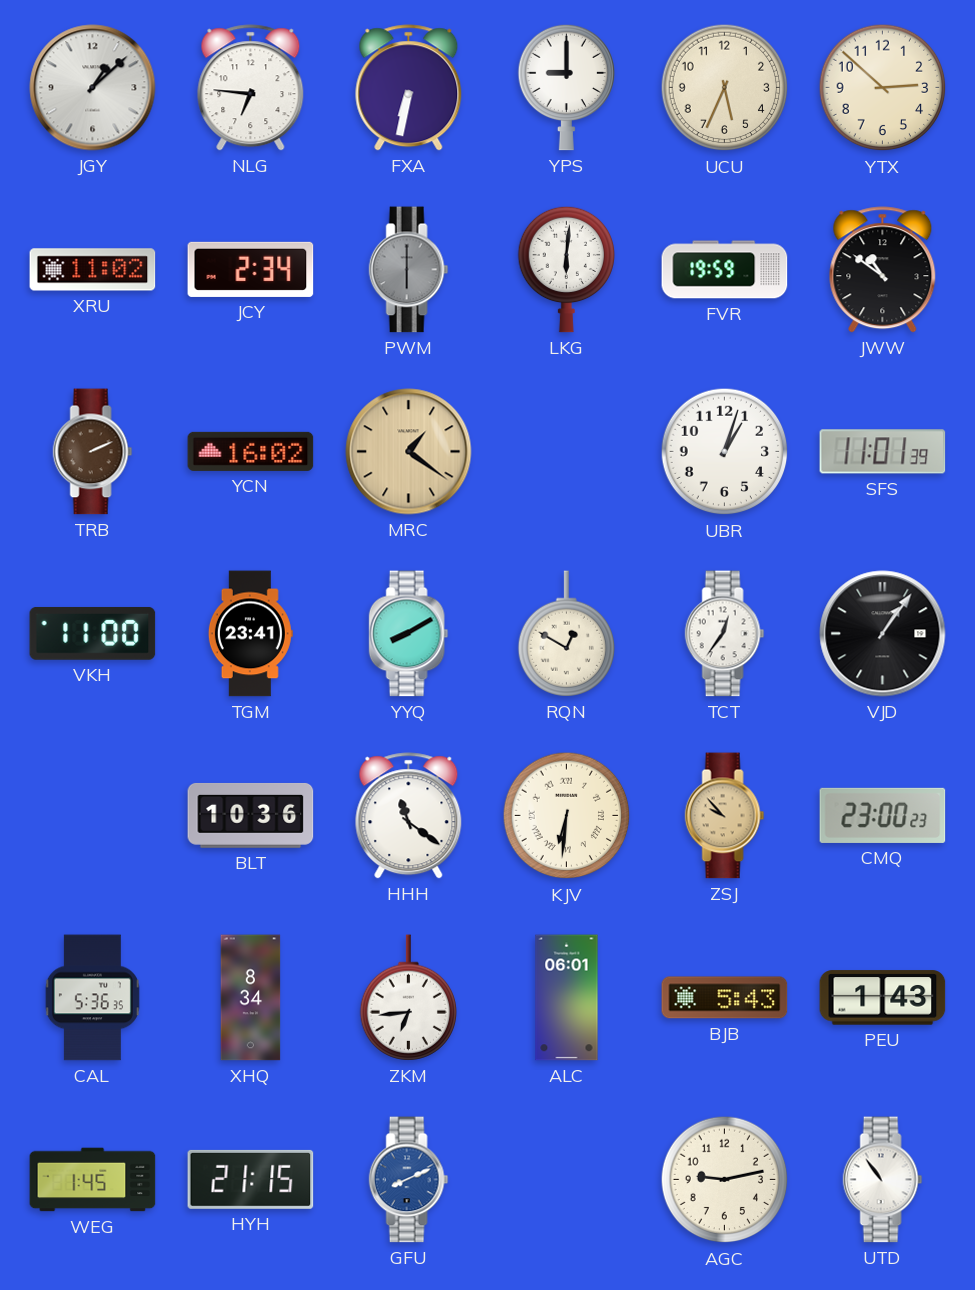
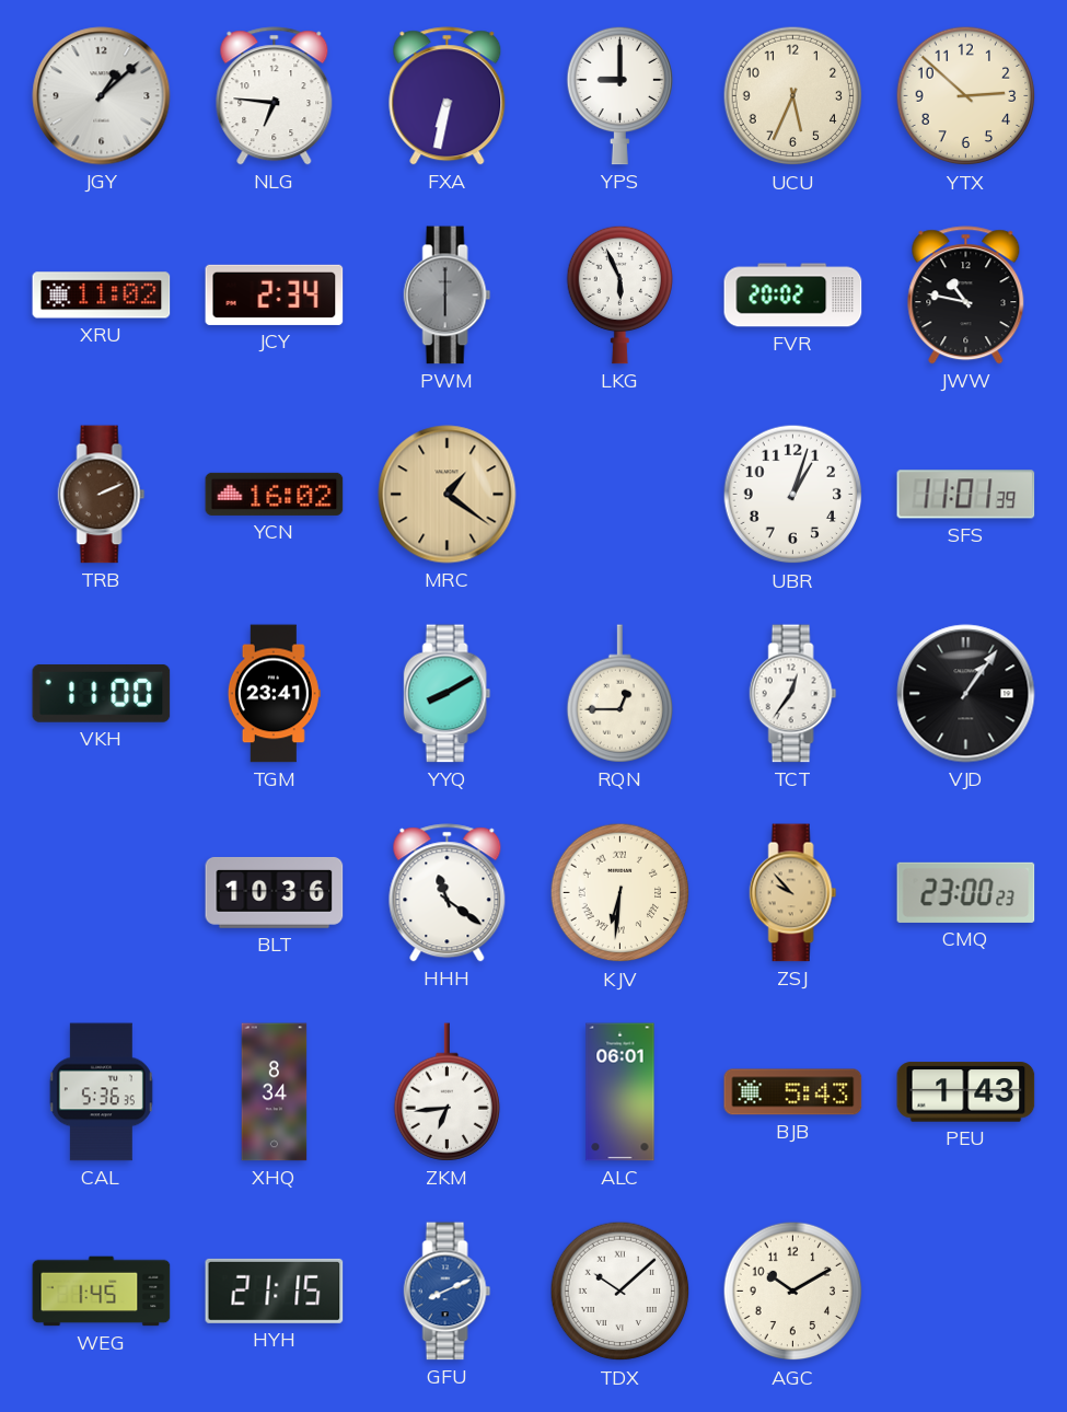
LKG: 6:01 -> 5:56 (619, 294)
FVR: 19:59 -> 20:02 (793, 296)
JWW: 10:51 -> 10:47 (966, 296)
RQN: 12:50 -> 12:45 (619, 694)
TDX: none -> 10:08 (621, 1292)
AGC: 9:13 -> 10:10 (793, 1292)
UTD: 10:54 -> none (883, 1180)
